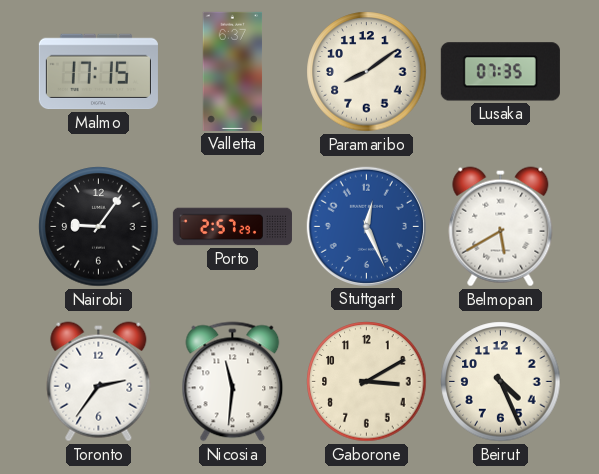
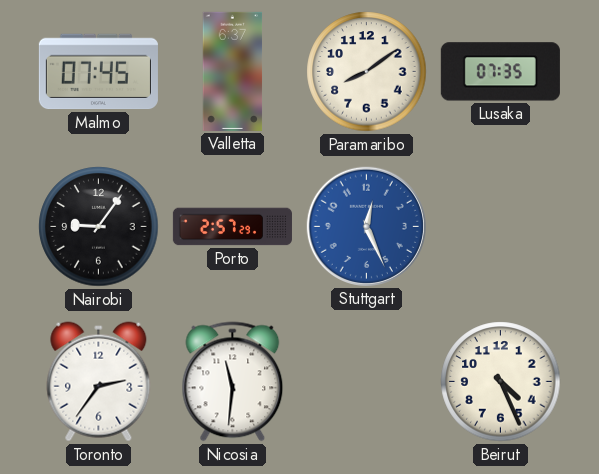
Malmo: 17:15 -> 07:45 (98, 72)
Belmopan: 5:40 -> none (501, 227)
Gaborone: 3:10 -> none (367, 382)
